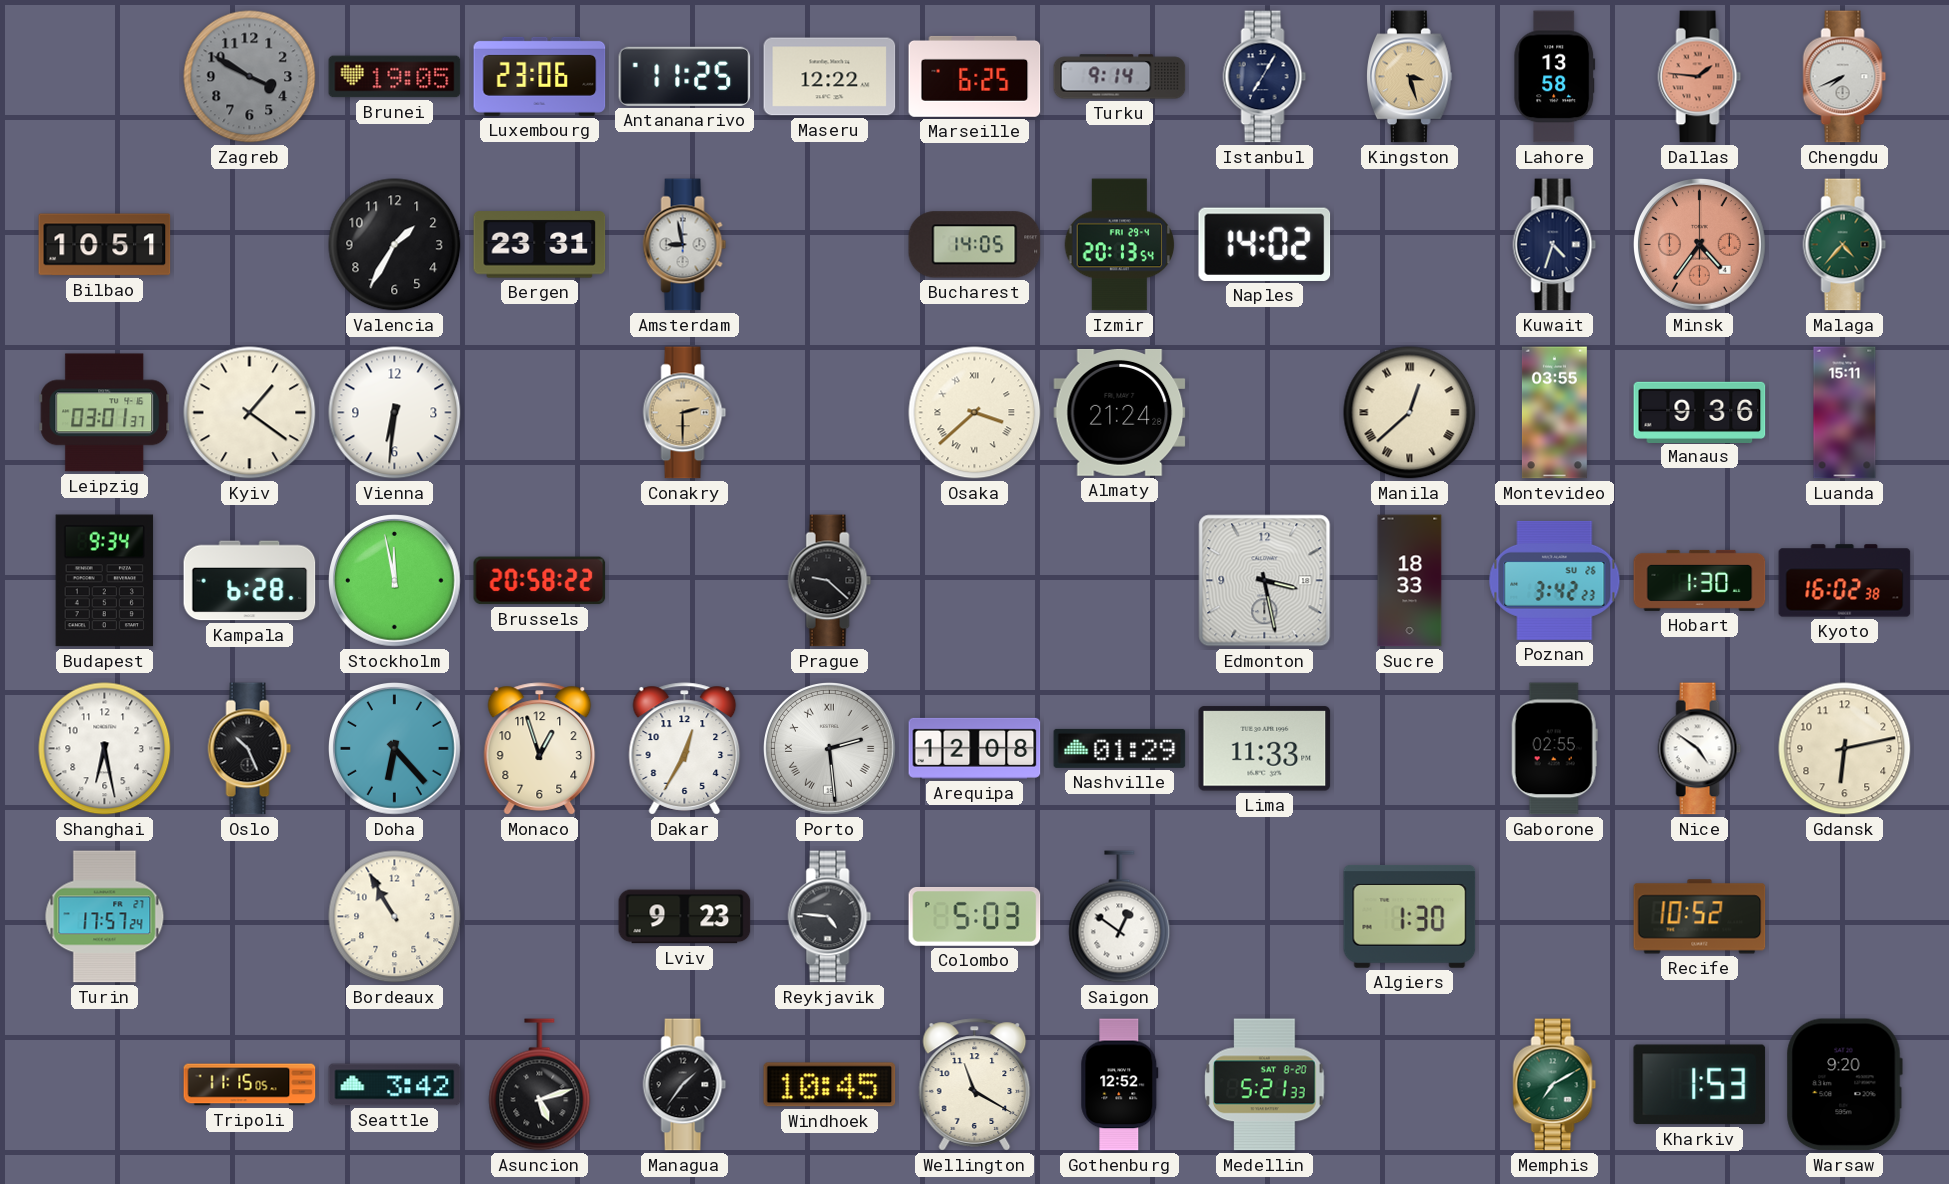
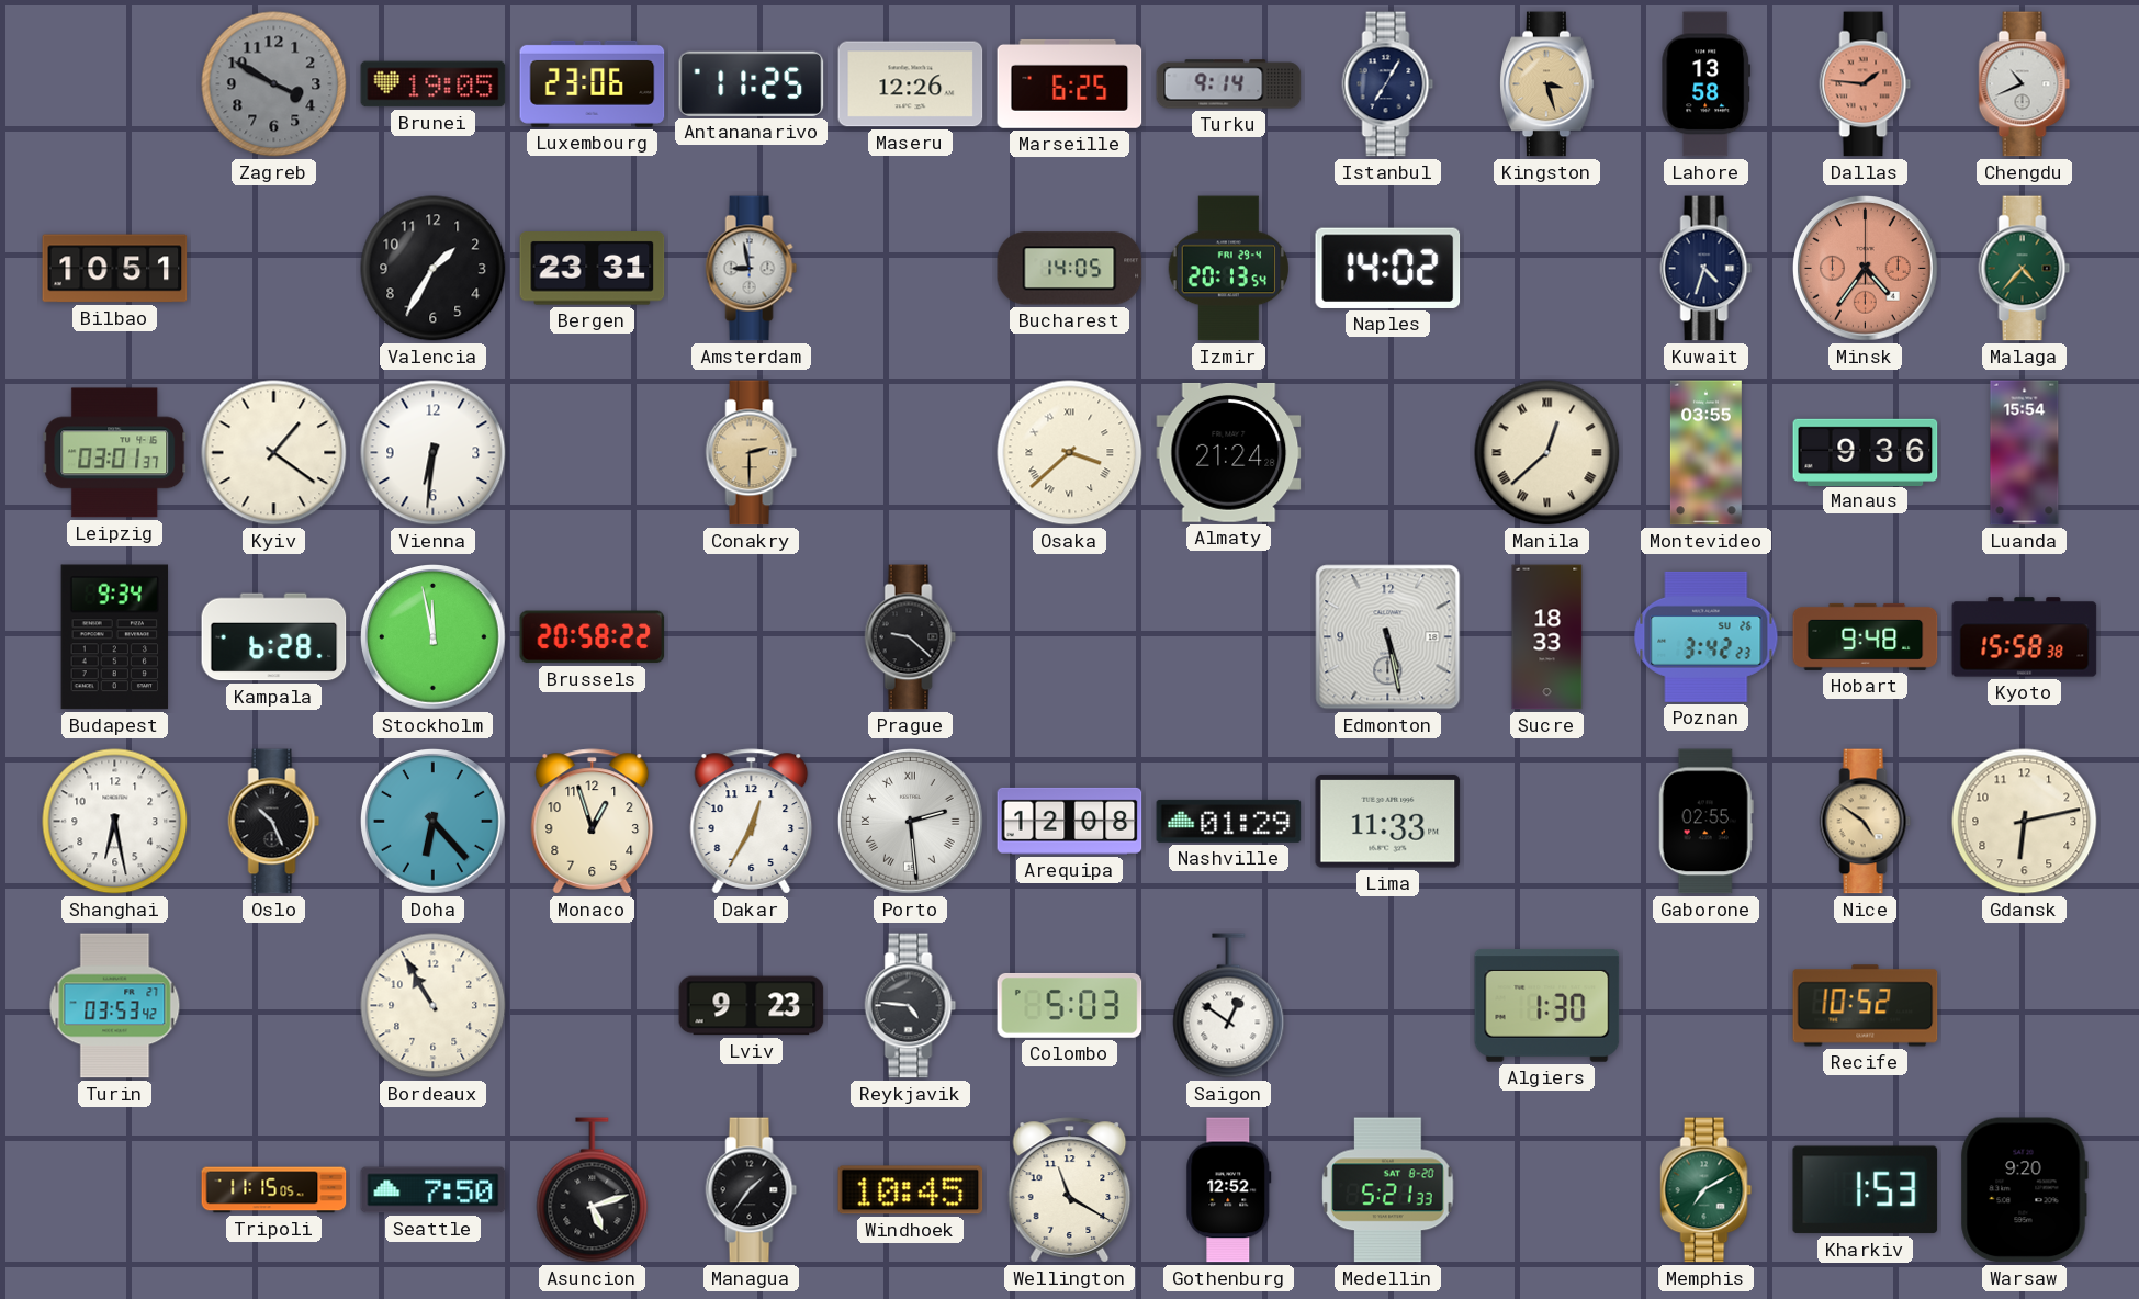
Maseru: 12:22 -> 12:26 (911, 84)
Chengdu: 7:41 -> 10:41 (2025, 84)
Luanda: 15:11 -> 15:54 (2025, 453)
Edmonton: 3:28 -> 5:28 (1388, 637)
Hobart: 1:30 -> 9:48 (1866, 636)
Kyoto: 16:02 -> 15:58 (2025, 637)
Nice dial: white -> champagne (1866, 822)
Turin: 17:57 -> 03:53 (115, 1006)
Seattle: 3:42 -> 7:50 (434, 1190)
